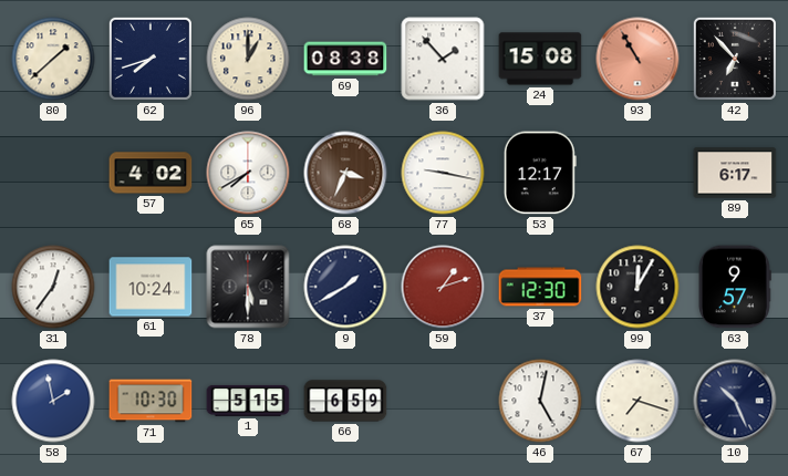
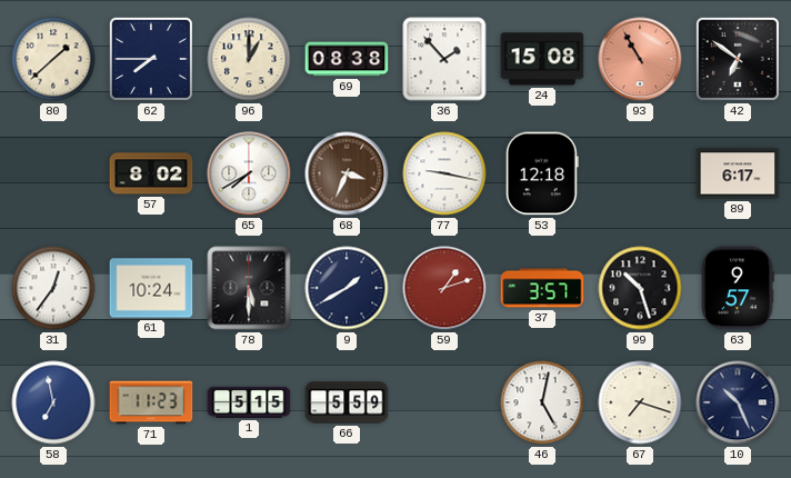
62: 7:42 -> 7:45 (151, 59)
42: 6:53 -> 6:51 (738, 59)
57: 4:02 -> 8:02 (151, 173)
53: 12:17 -> 12:18 (542, 173)
37: 12:30 -> 3:57 (542, 288)
99: 12:05 -> 10:27 (640, 288)
58: 1:58 -> 6:58 (53, 402)
71: 10:30 -> 11:23 (151, 402)
66: 6:59 -> 5:59 (347, 402)
